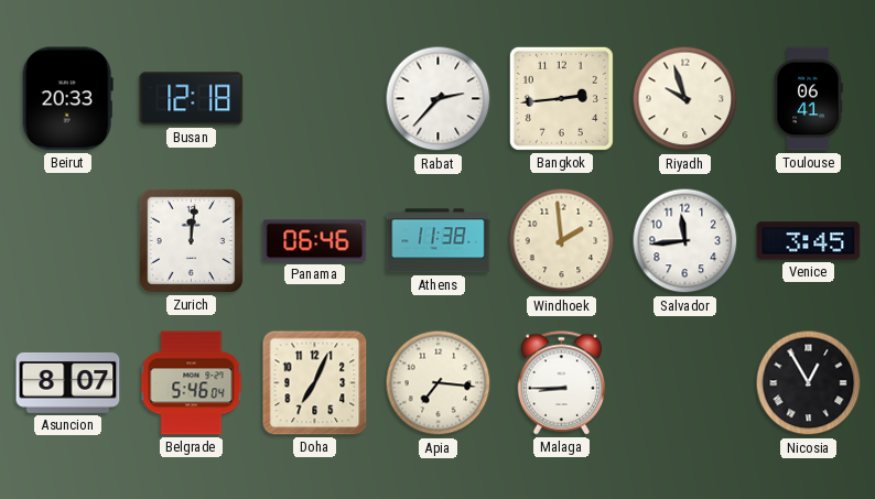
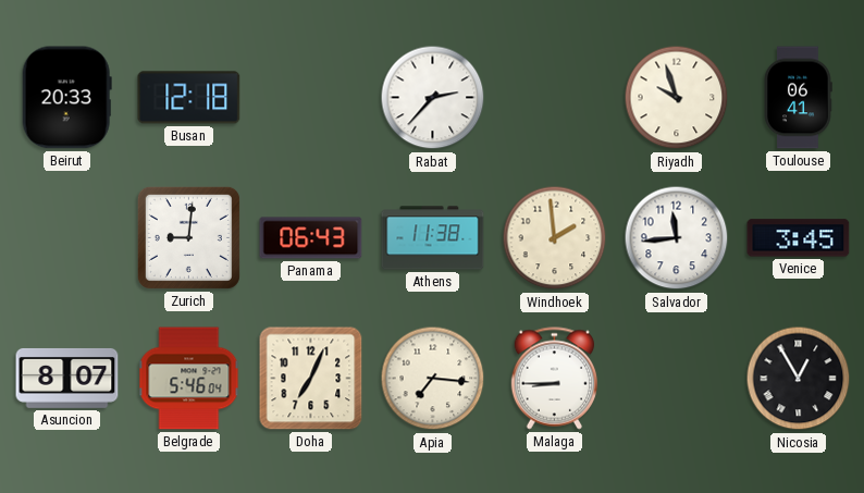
Bangkok: 2:44 -> none (561, 98)
Zurich: 12:01 -> 9:01 (188, 237)
Panama: 06:46 -> 06:43 (311, 238)
